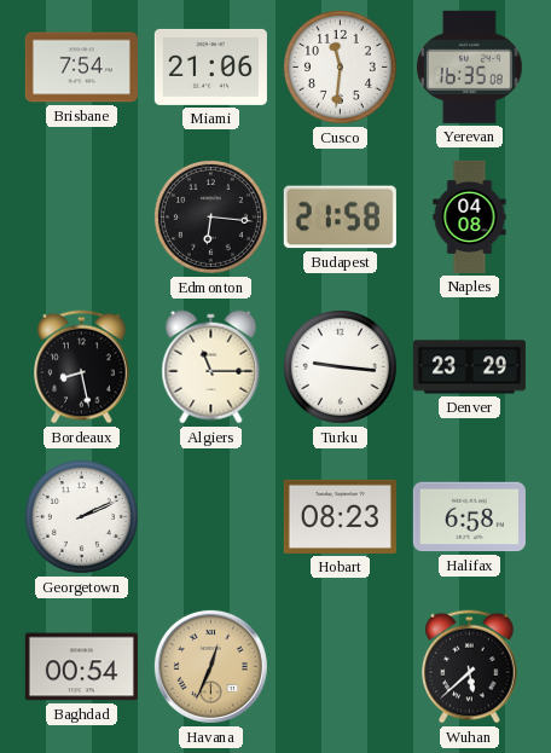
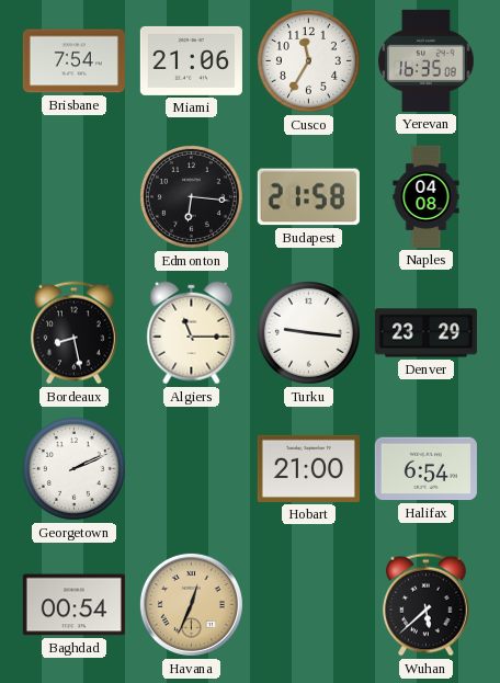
Cusco: 11:31 -> 11:35 (308, 60)
Hobart: 08:23 -> 21:00 (308, 468)
Halifax: 6:58 -> 6:54 (425, 469)
